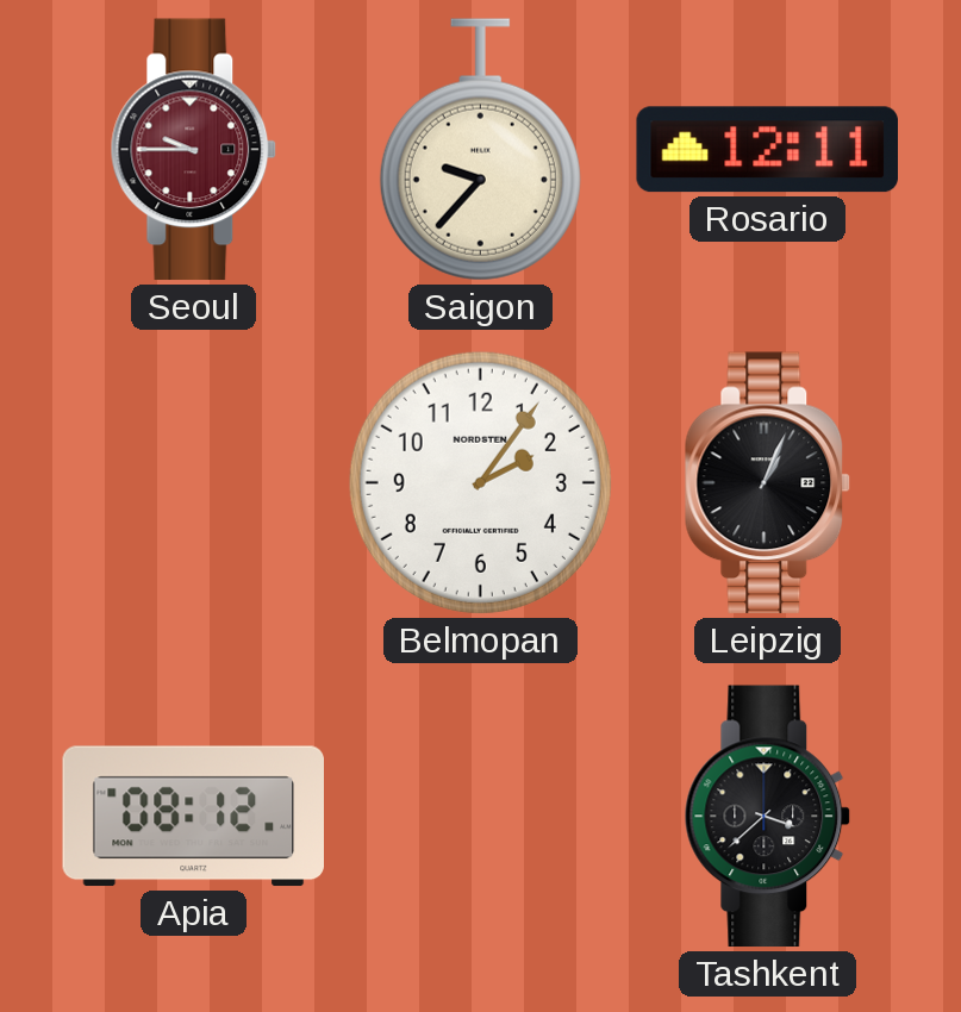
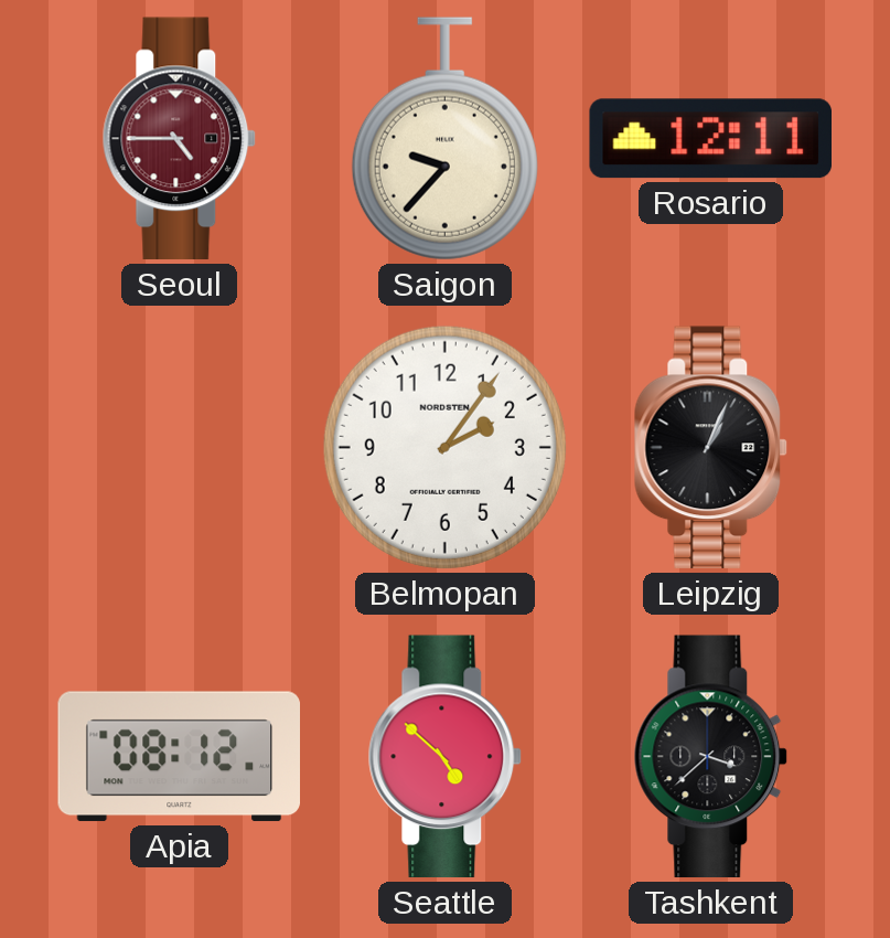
Seoul: 9:45 -> 4:45 (180, 139)
Seattle: none -> 4:52 (446, 757)
